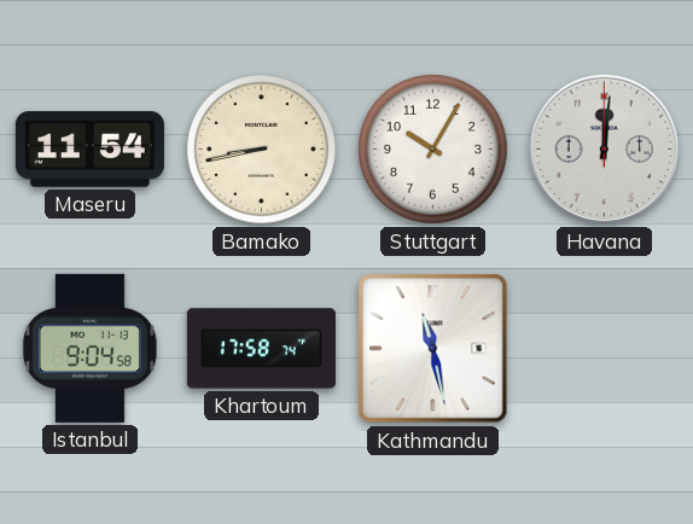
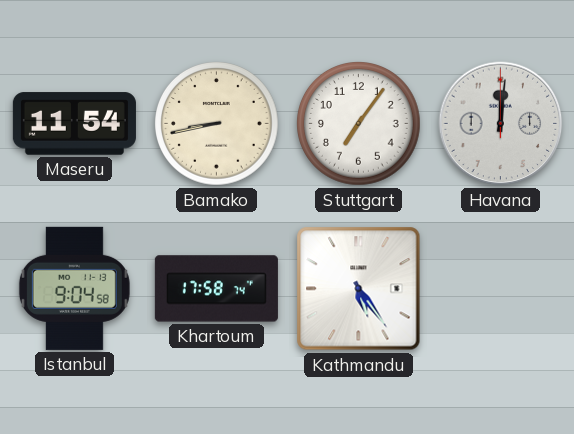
Stuttgart: 10:05 -> 7:06 (359, 124)
Kathmandu: 11:28 -> 5:24 (359, 289)
